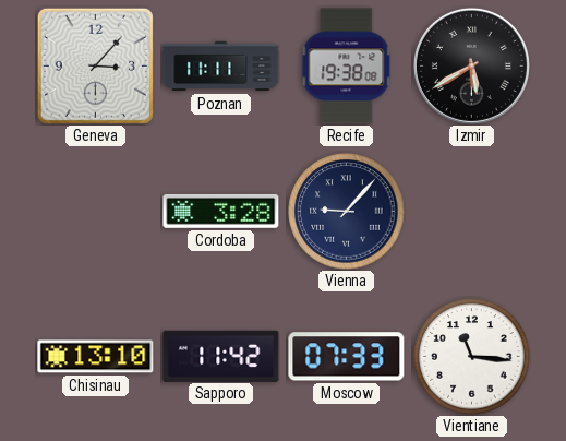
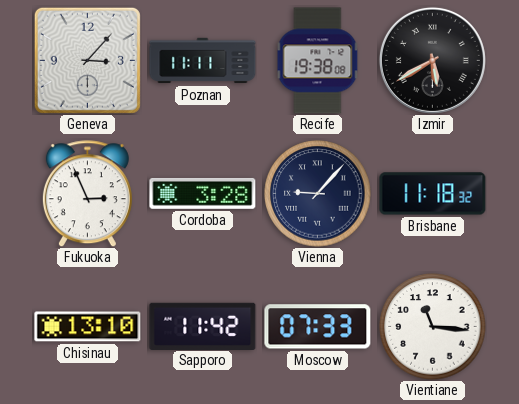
Fukuoka: none -> 2:56 (87, 194)
Brisbane: none -> 11:18 (433, 194)
